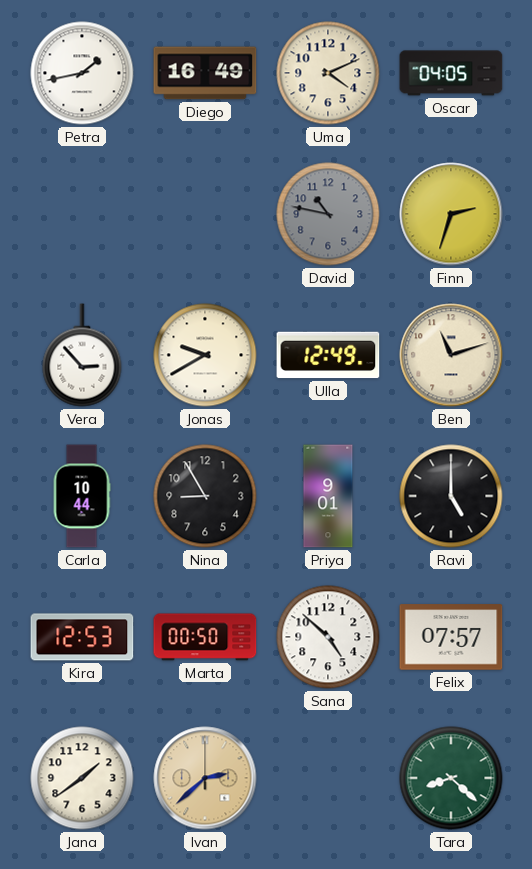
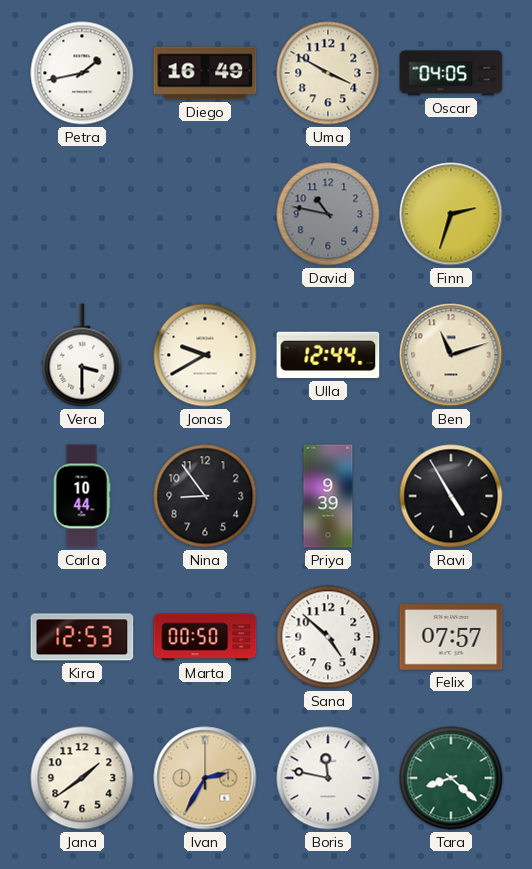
Uma: 4:11 -> 3:50 (328, 73)
Vera: 2:53 -> 3:30 (82, 355)
Ulla: 12:49 -> 12:44 (328, 355)
Nina: 8:55 -> 8:54 (205, 496)
Priya: 9:01 -> 9:39 (328, 496)
Ravi: 5:00 -> 4:55 (451, 496)
Ivan: 2:38 -> 2:35 (205, 778)
Boris: none -> 11:47 (328, 778)
